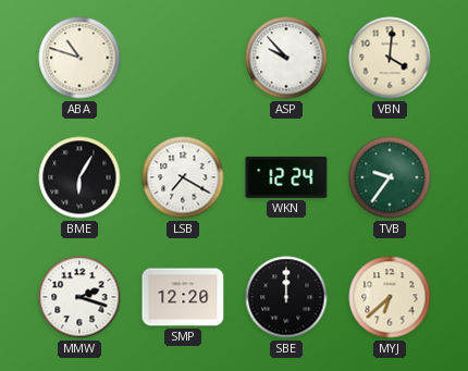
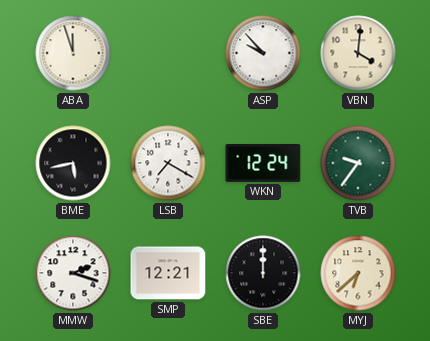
ABA: 10:48 -> 11:57 (73, 53)
BME: 6:05 -> 5:43 (73, 163)
SMP: 12:20 -> 12:21 (168, 273)
